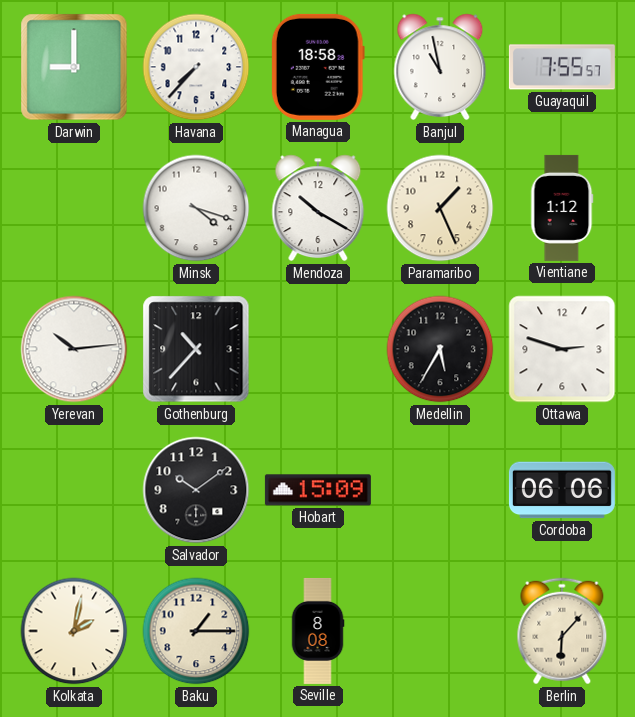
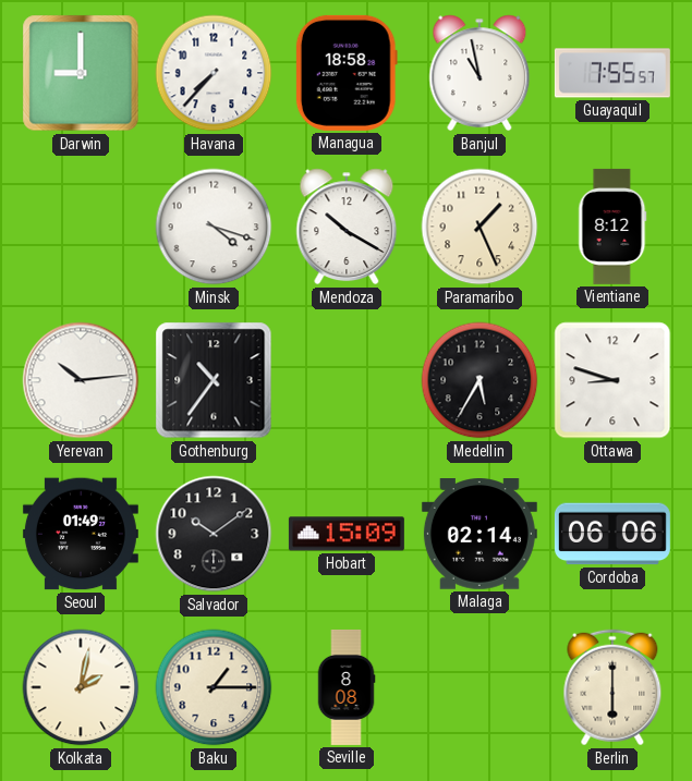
Vientiane: 1:12 -> 8:12 (612, 227)
Gothenburg: 10:37 -> 10:36 (214, 380)
Ottawa: 2:48 -> 8:48 (612, 380)
Seoul: none -> 01:49 (81, 534)
Malaga: none -> 02:14 (479, 535)
Berlin: 6:07 -> 6:00 (612, 687)
